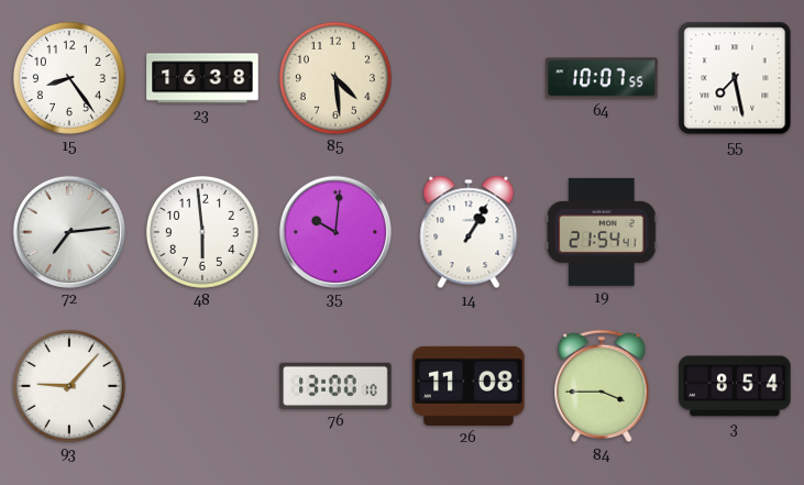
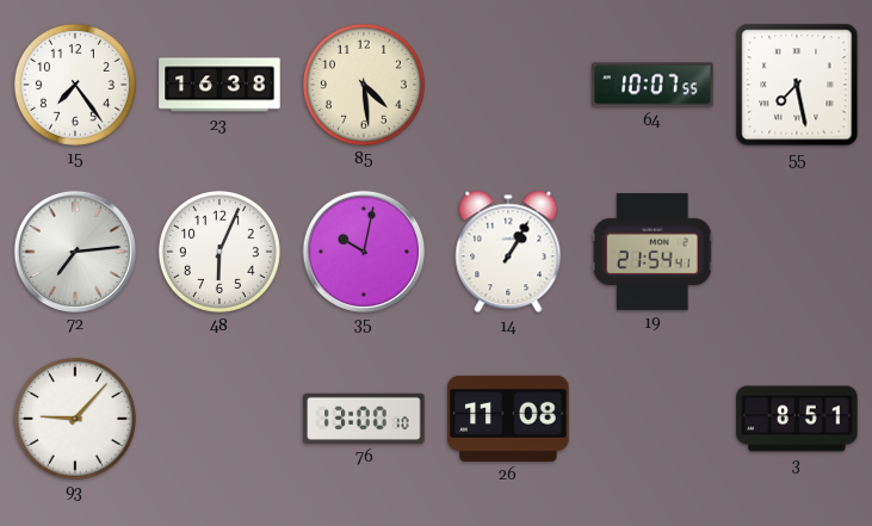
15: 8:24 -> 7:24 (75, 85)
48: 5:59 -> 6:04 (219, 252)
35: 10:01 -> 10:02 (363, 250)
84: 3:45 -> none (602, 386)
3: 8:54 -> 8:51 (797, 419)
